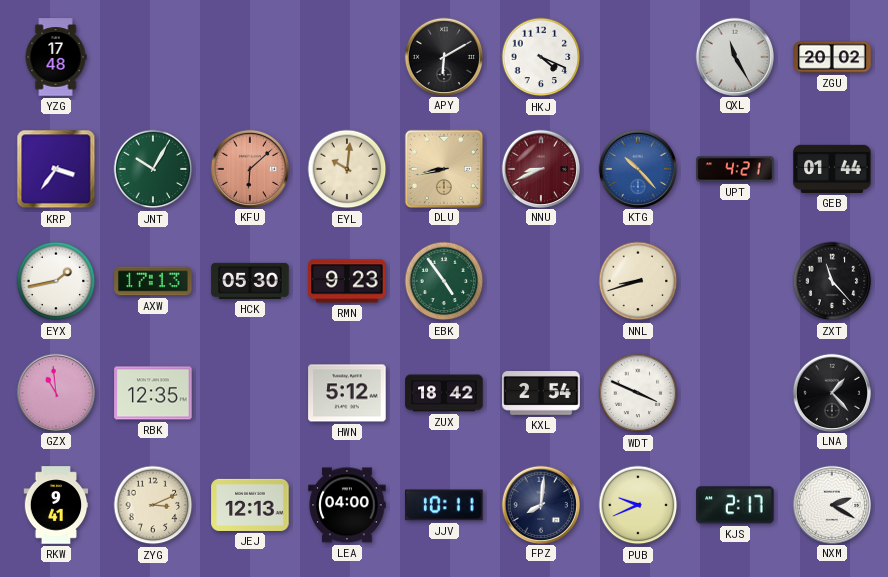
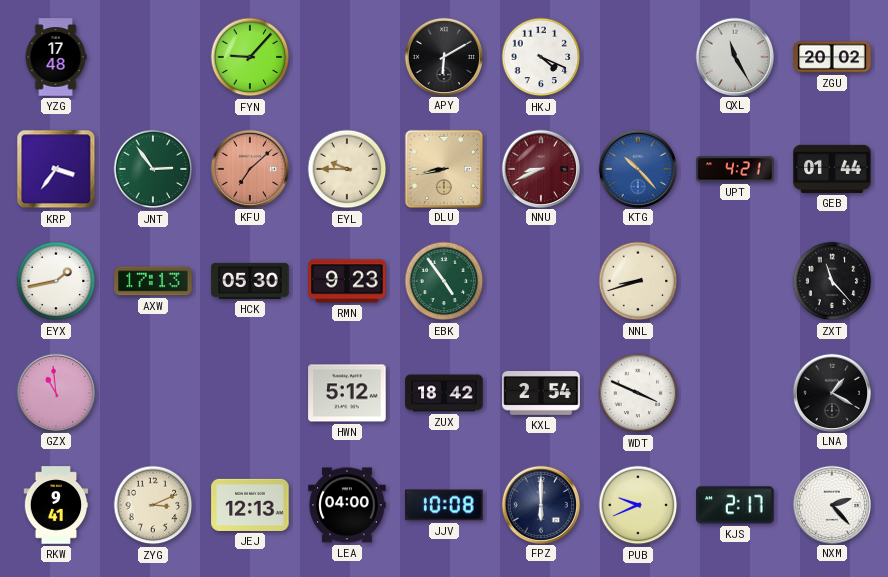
FYN: none -> 9:07 (250, 57)
JNT: 10:05 -> 2:54 (153, 169)
KFU: 6:08 -> 7:08 (249, 168)
EYL: 10:01 -> 9:45 (347, 169)
RBK: 12:35 -> none (153, 393)
LNA: 1:23 -> 1:20 (831, 392)
JJV: 10:11 -> 10:08 (444, 505)
FPZ: 8:01 -> 6:00 (540, 504)
NXM: 2:20 -> 2:23 (831, 504)
